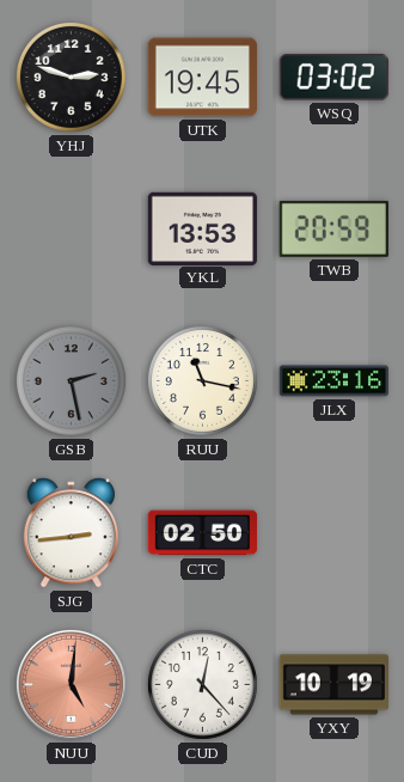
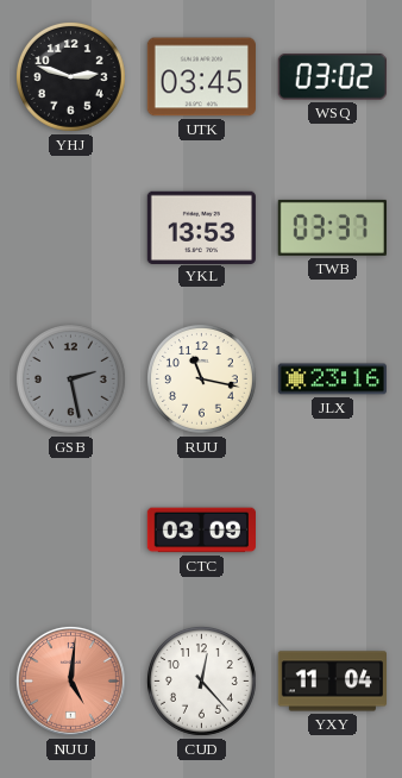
UTK: 19:45 -> 03:45 (201, 77)
TWB: 20:59 -> 03:37 (332, 227)
SJG: 2:44 -> none (72, 533)
CTC: 02:50 -> 03:09 (201, 531)
YXY: 10:19 -> 11:04 (332, 682)
